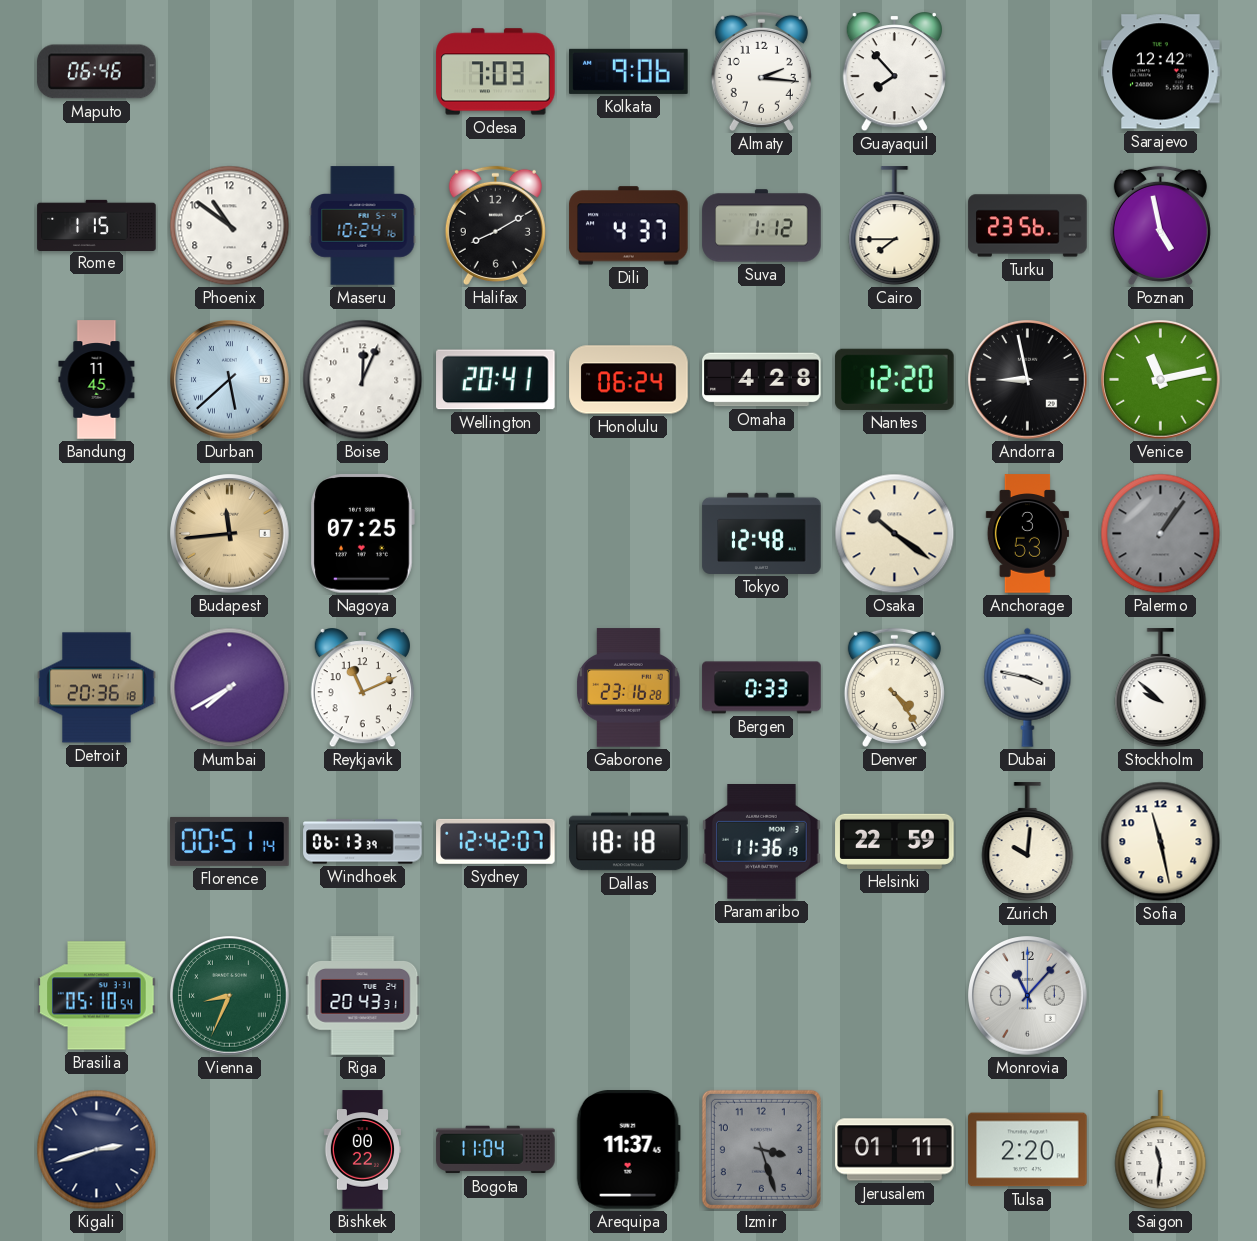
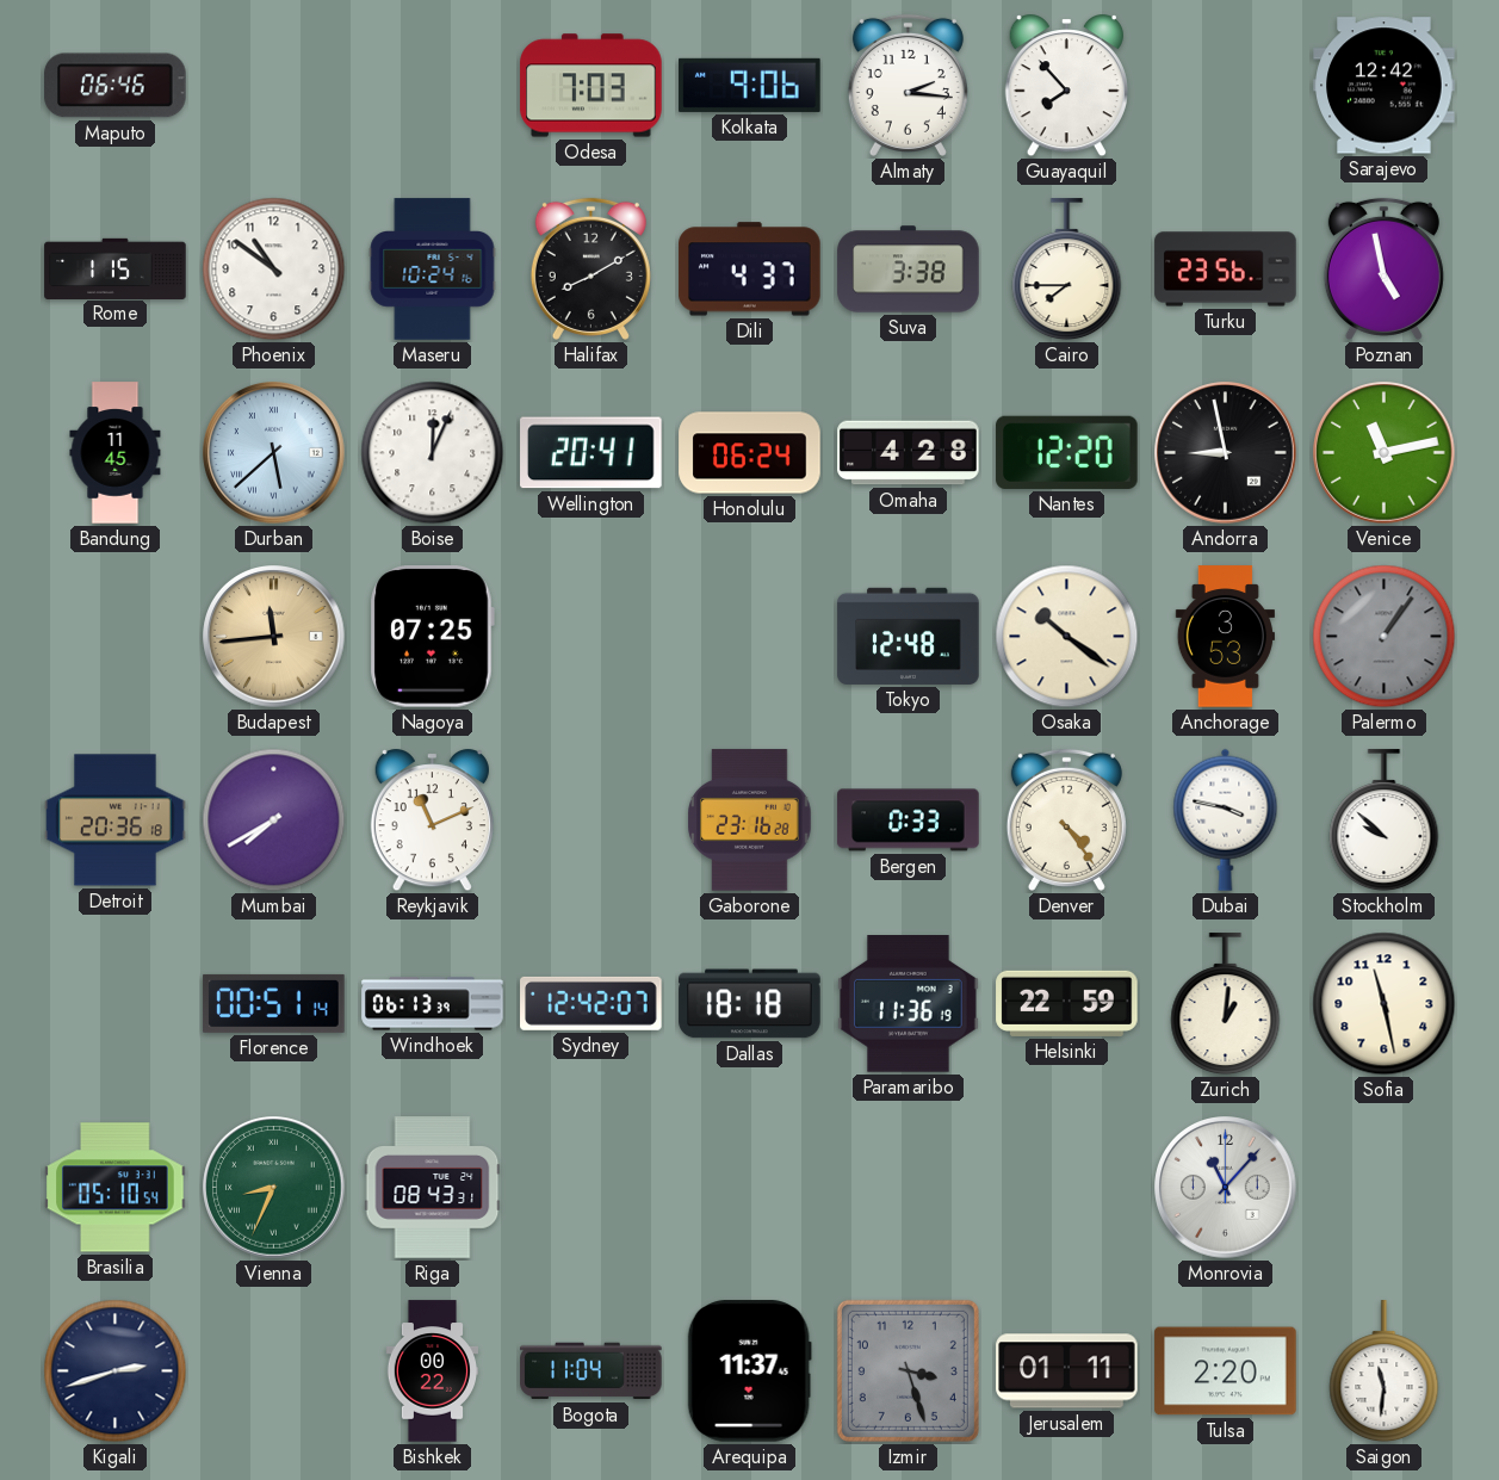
Suva: 1:12 -> 3:38 (909, 270)
Zurich: 10:01 -> 1:01 (1226, 1004)
Riga: 20:43 -> 08:43 (433, 1188)
